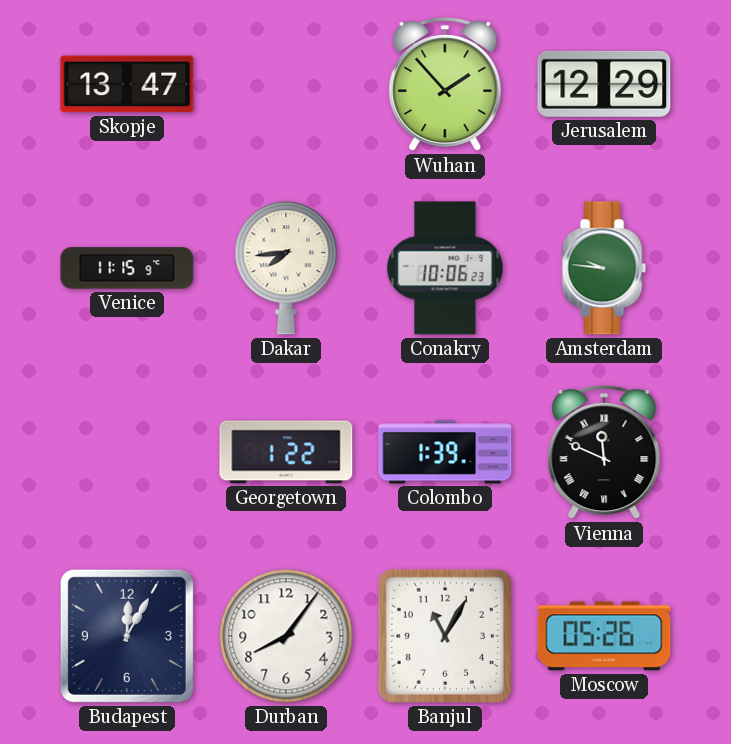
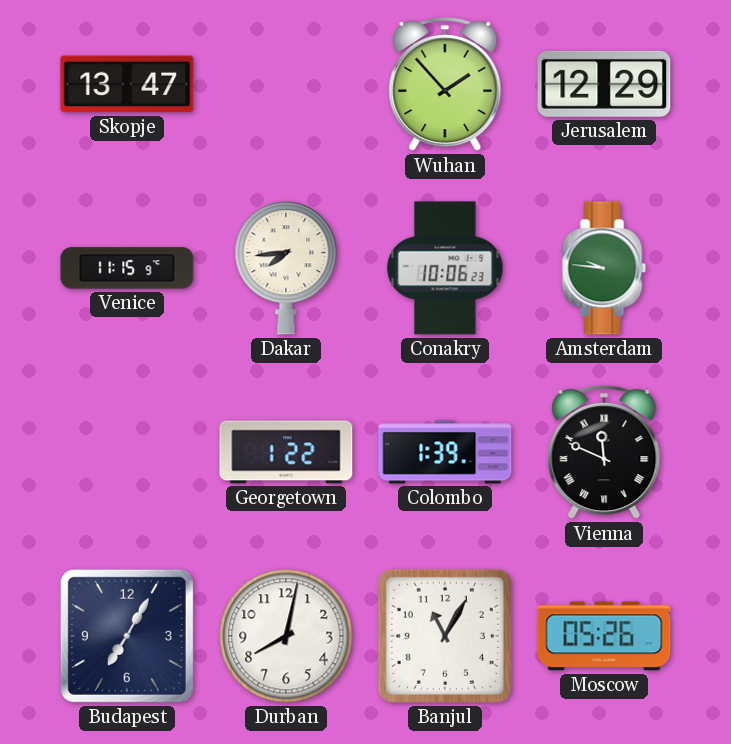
Budapest: 12:05 -> 7:05 (127, 636)
Durban: 8:06 -> 8:02 (286, 636)
